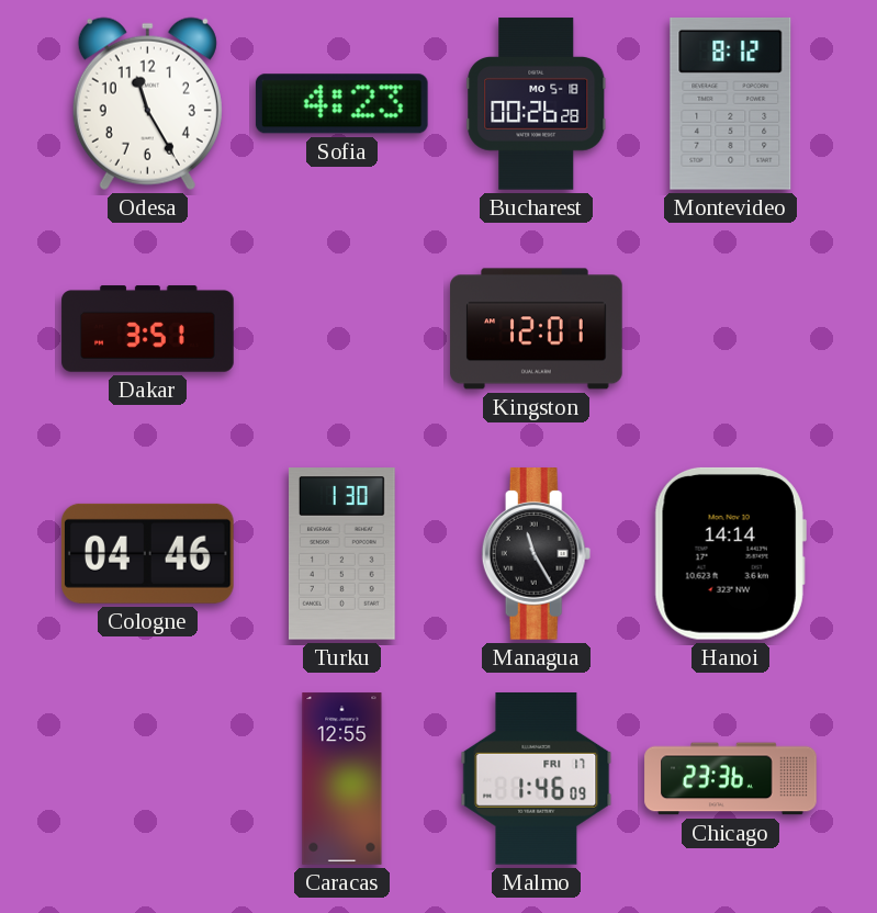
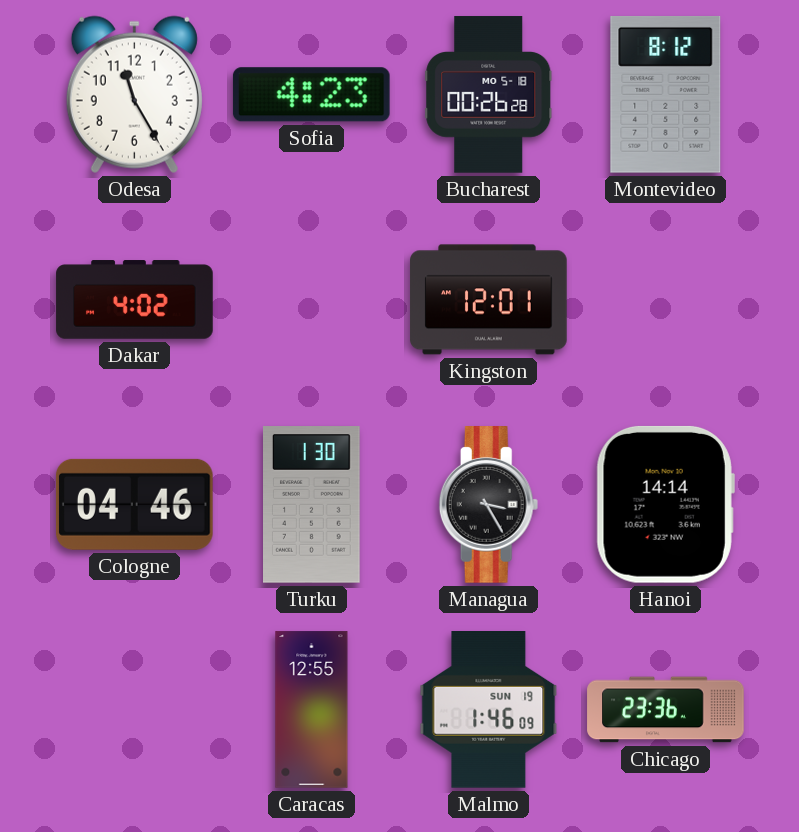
Dakar: 3:51 -> 4:02 (135, 300)
Managua: 11:25 -> 3:25 (489, 505)
Malmo date: FRI 17 -> SUN 19 (489, 710)
